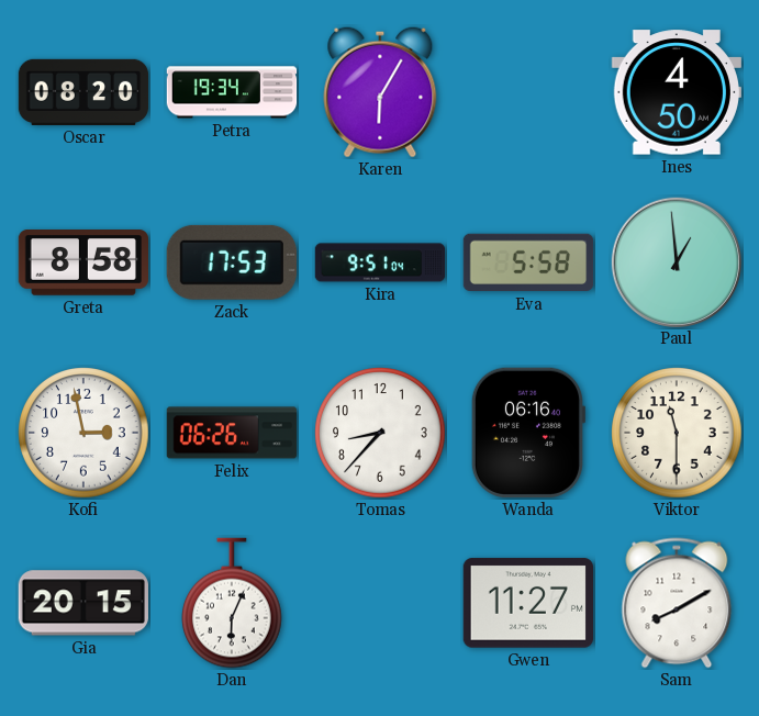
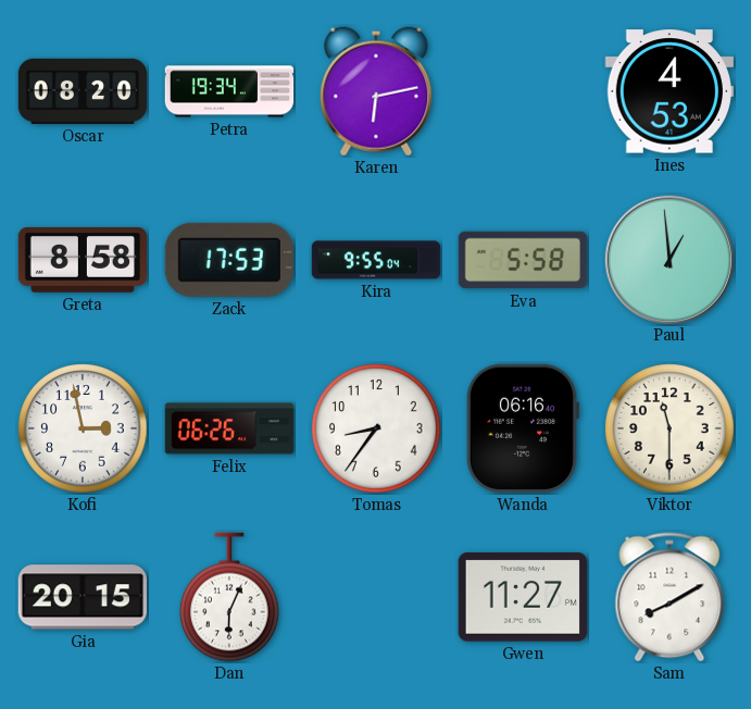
Karen: 6:05 -> 6:13 (376, 91)
Ines: 4:50 -> 4:53 (668, 91)
Kira: 9:51 -> 9:55 (376, 260)
Tomas: 8:37 -> 8:36 (376, 428)
